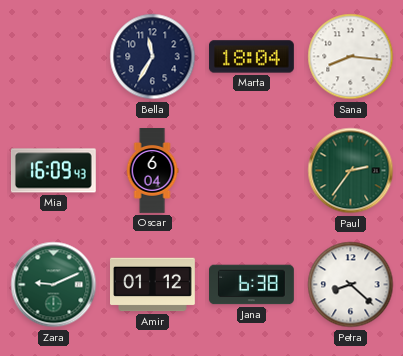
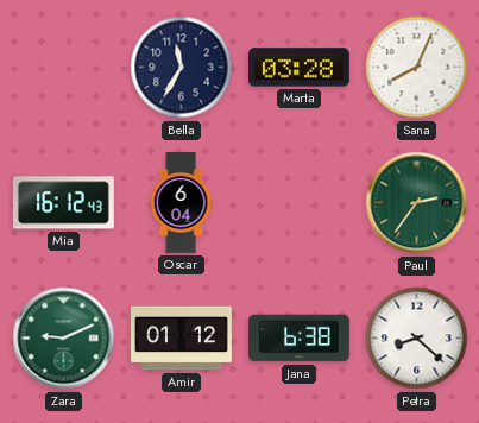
Marta: 18:04 -> 03:28 (300, 68)
Sana: 8:16 -> 8:04 (417, 68)
Mia: 16:09 -> 16:12 (63, 203)
